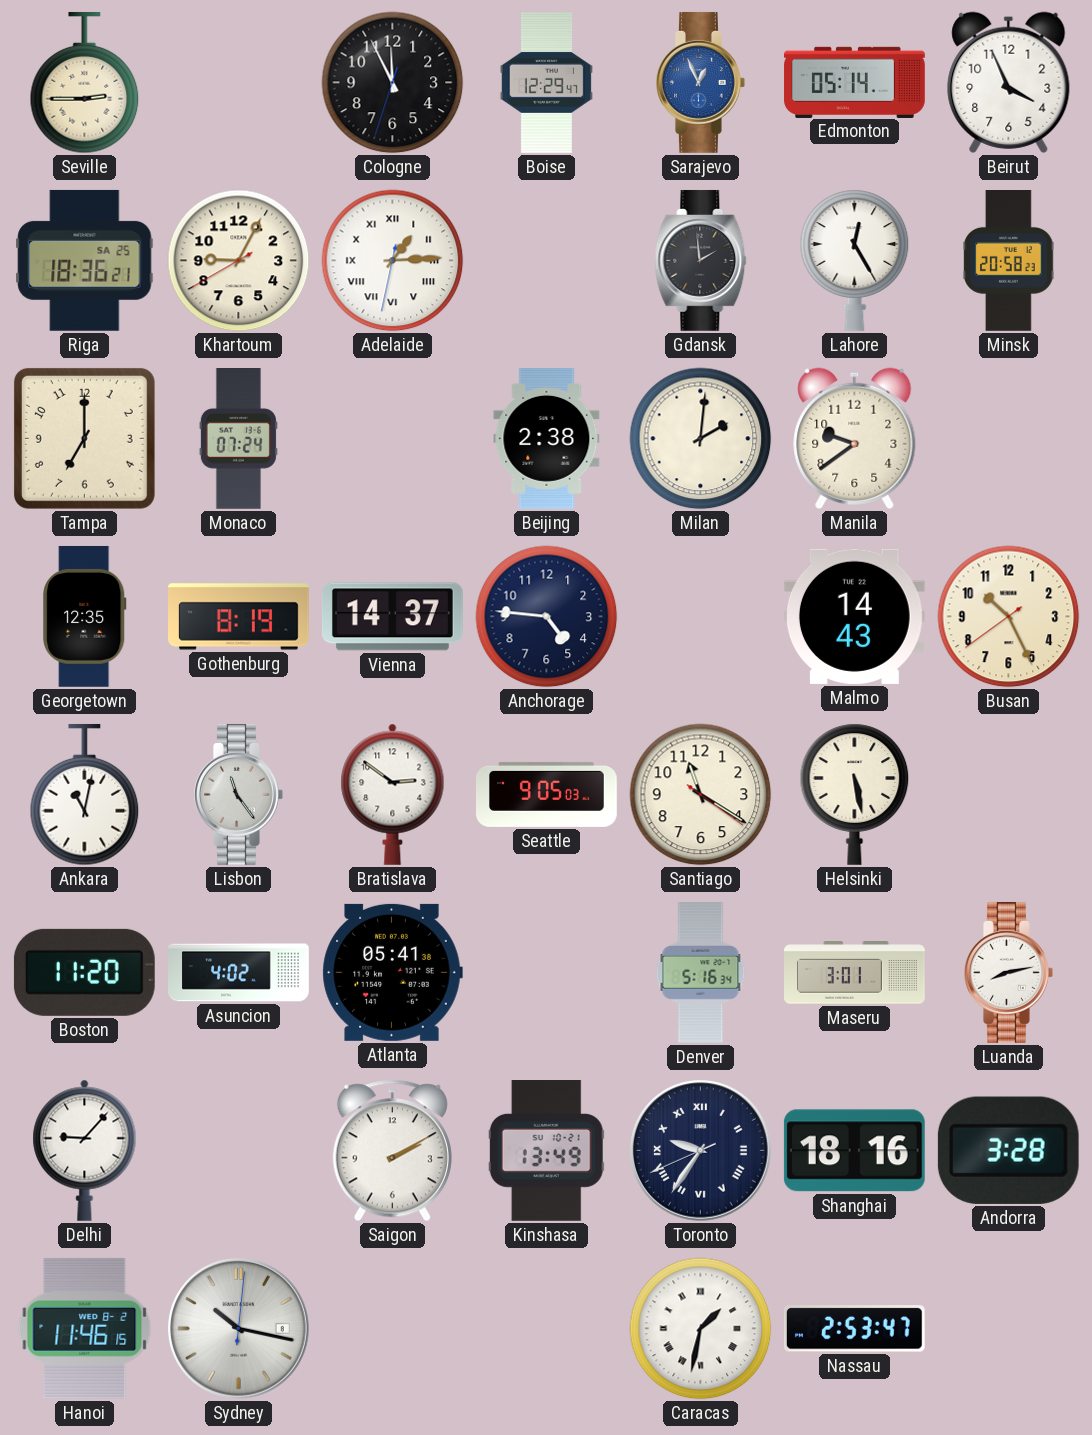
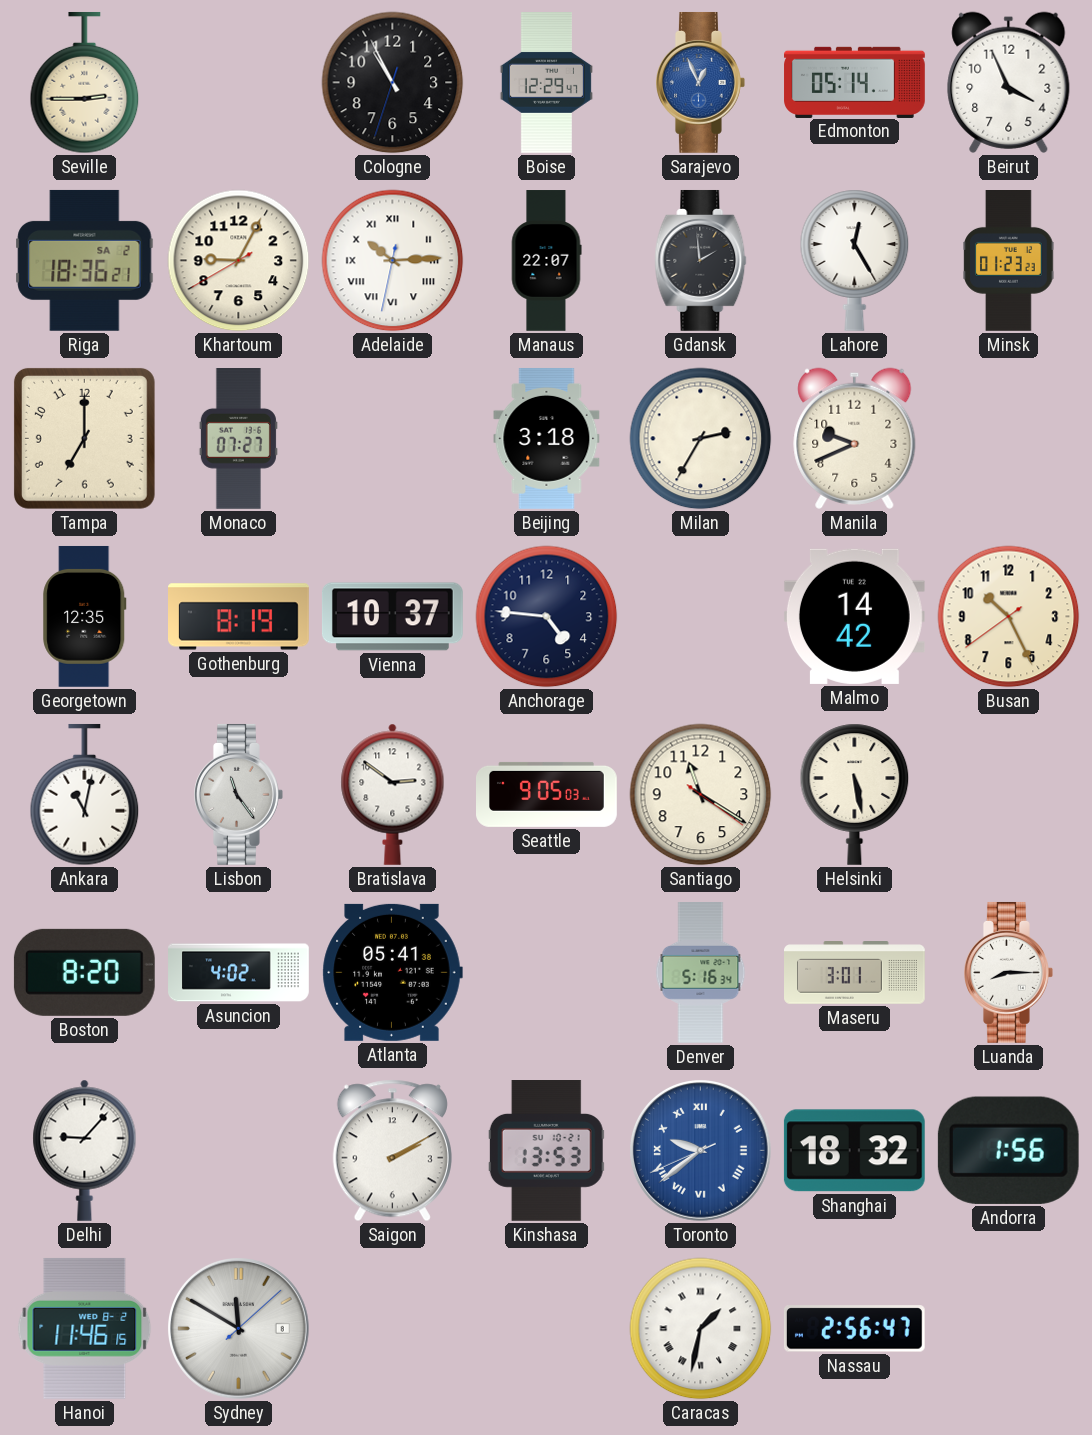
Cologne: 11:55 -> 10:55 (393, 83)
Riga date: SA 25 -> SA 2 (85, 260)
Adelaide: 1:14 -> 10:14 (393, 261)
Manaus: none -> 22:07 (546, 261)
Minsk: 20:58 -> 01:23 (1009, 261)
Monaco: 07:24 -> 07:27 (238, 439)
Beijing: 2:38 -> 3:18 (547, 438)
Milan: 2:01 -> 2:35 (701, 439)
Manila: 9:39 -> 9:41 (855, 438)
Vienna: 14:37 -> 10:37 (392, 617)
Malmo: 14:43 -> 14:42 (854, 616)
Boston: 11:20 -> 8:20 (84, 972)
Luanda: 8:13 -> 8:15 (1009, 972)
Kinshasa: 13:49 -> 13:53 (546, 1151)
Toronto: 9:35 -> 9:38 (701, 1151)
Toronto dial: navy -> blue (701, 1151)
Shanghai: 18:16 -> 18:32 (854, 1151)
Andorra: 3:28 -> 1:56 (1008, 1150)
Sydney: 10:17 -> 11:50 (239, 1329)
Nassau: 2:53 -> 2:56 (854, 1329)
